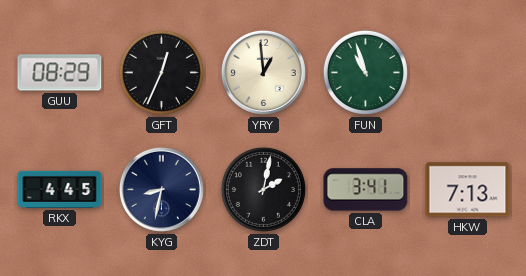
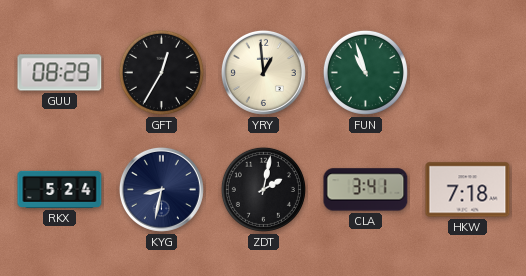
GFT: 12:34 -> 12:35 (161, 72)
RKX: 4:45 -> 5:24 (60, 189)
HKW: 7:13 -> 7:18 (468, 190)
